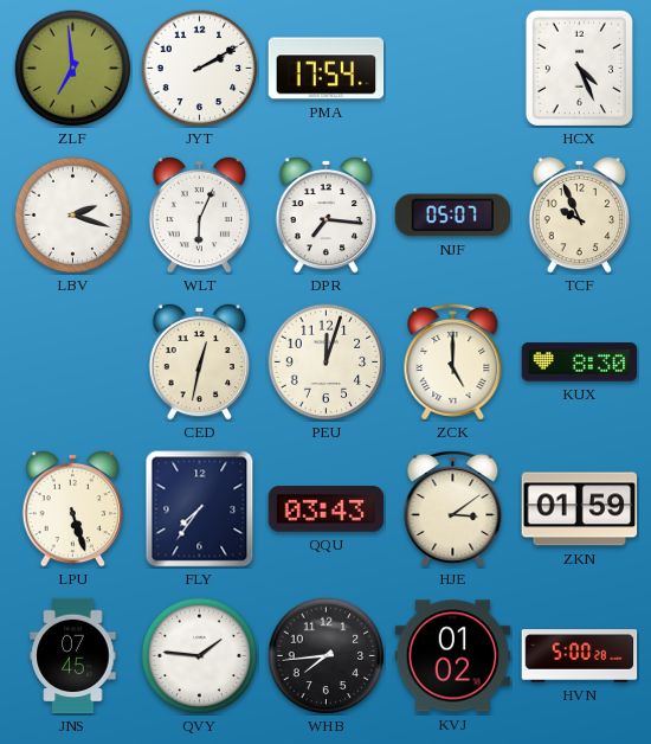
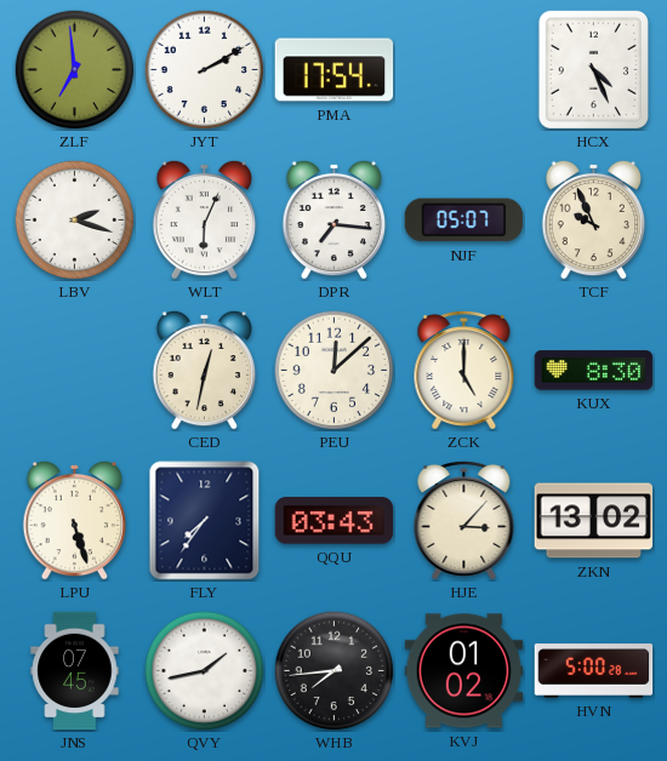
PEU: 12:03 -> 12:08 (335, 371)
HJE: 3:09 -> 3:07 (464, 520)
ZKN: 01:59 -> 13:02 (594, 521)
QVY: 1:46 -> 1:43 (205, 671)
